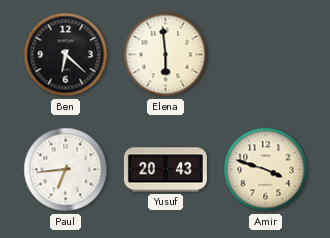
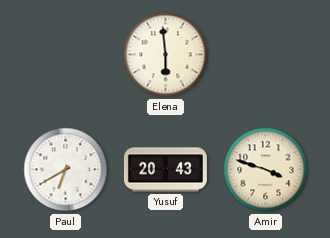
Ben: 6:22 -> none (66, 55)
Paul: 6:44 -> 6:40 (66, 170)
